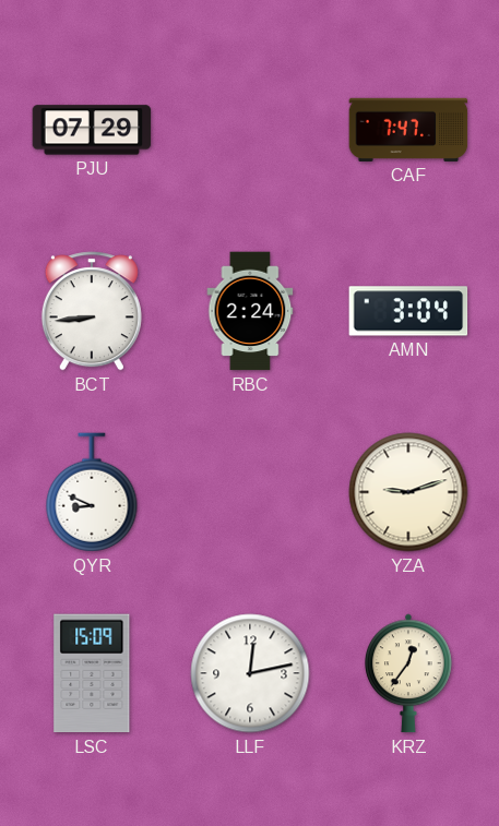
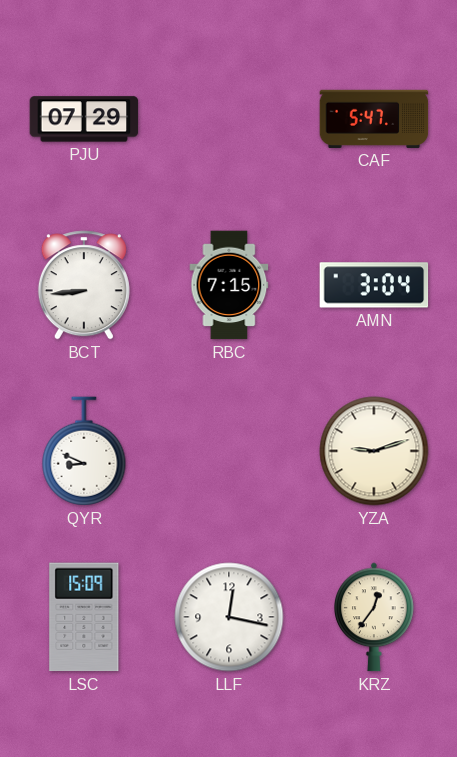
CAF: 7:47 -> 5:47 (374, 119)
RBC: 2:24 -> 7:15 (229, 285)
LLF: 12:13 -> 12:17 (229, 617)
